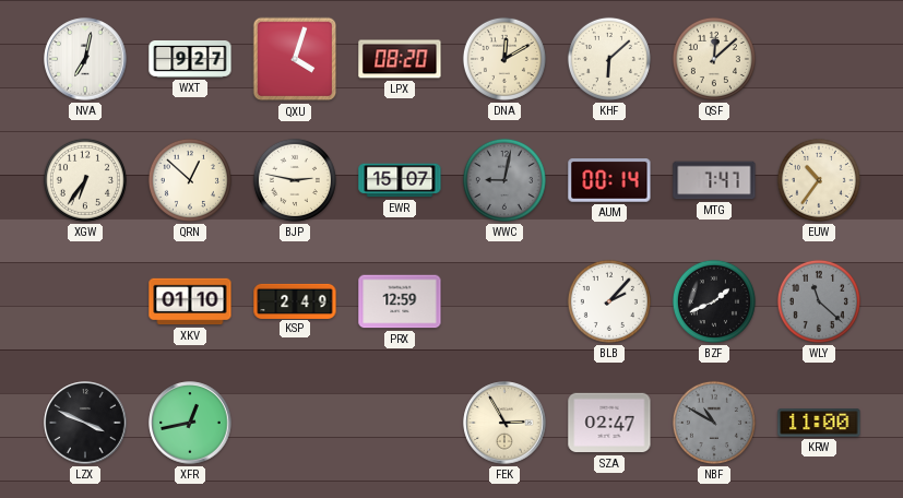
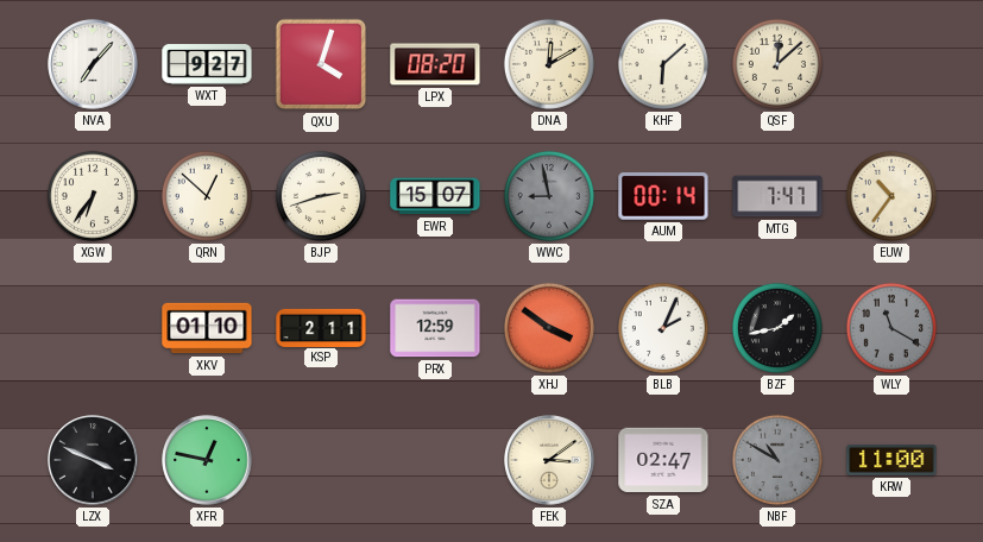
NVA: 7:02 -> 7:07 (93, 64)
BJP: 2:47 -> 2:42 (321, 196)
WWC: 9:02 -> 8:58 (549, 196)
KSP: 2:49 -> 2:11 (321, 327)
XHJ: none -> 3:51 (549, 328)
BLB: 2:07 -> 2:04 (663, 328)
BZF: 1:41 -> 1:43 (777, 328)
WLY: 11:22 -> 11:20 (891, 328)
XFR: 12:43 -> 12:47 (207, 460)
FEK: 2:55 -> 3:09 (549, 460)
